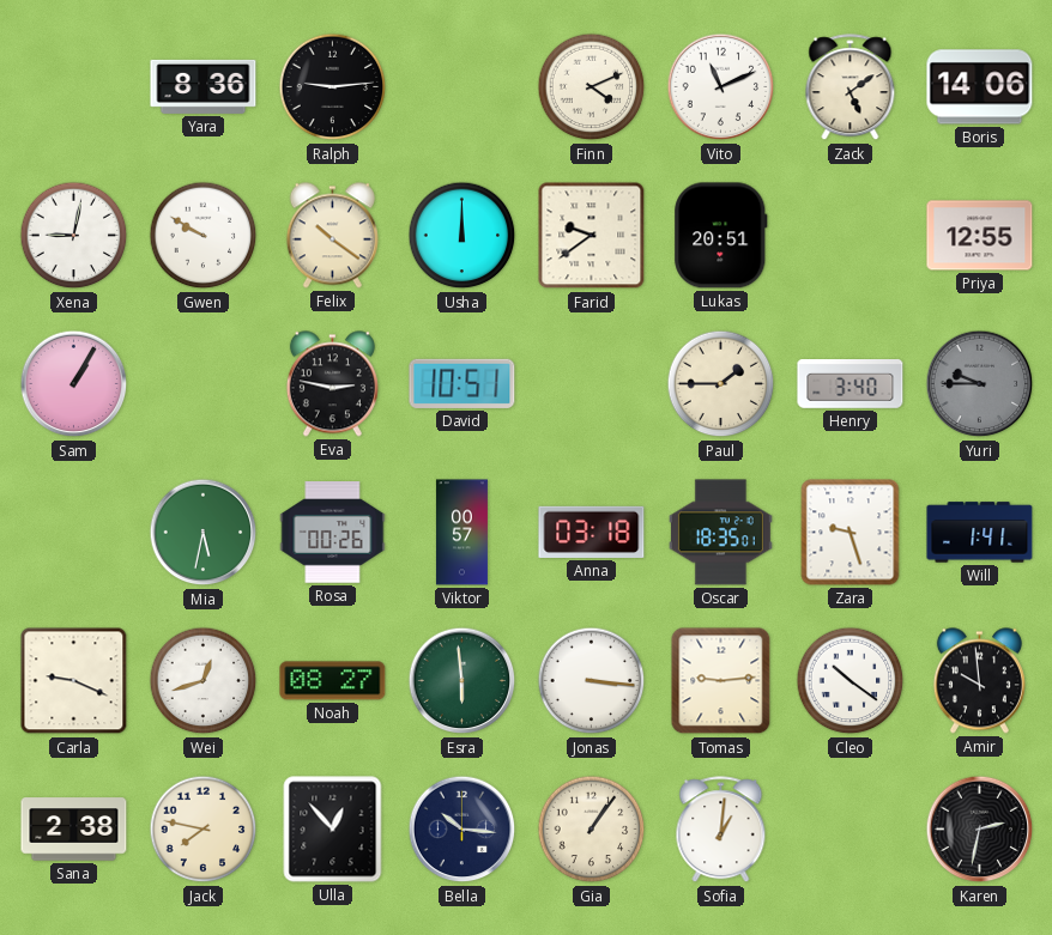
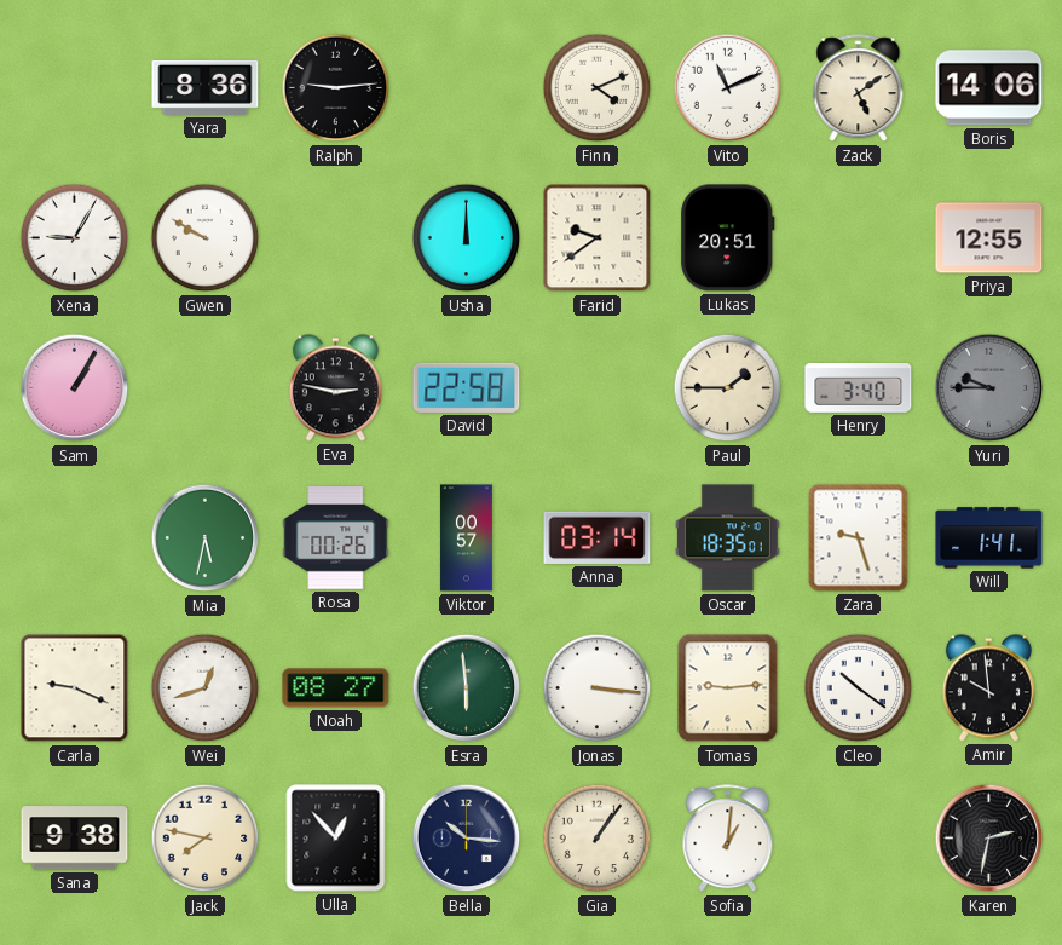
Xena: 9:02 -> 9:05 (75, 238)
Felix: 10:21 -> none (332, 236)
David: 10:51 -> 22:58 (467, 387)
Anna: 03:18 -> 03:14 (598, 537)
Sana: 2:38 -> 9:38 (75, 839)
